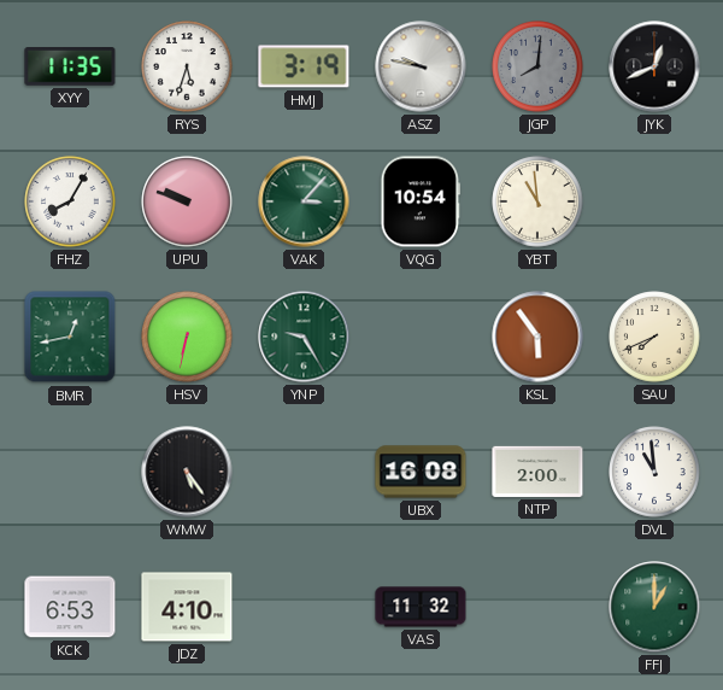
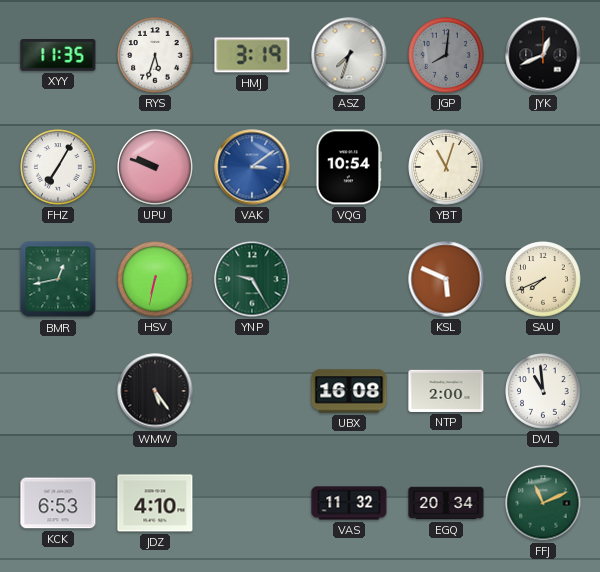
ASZ: 9:47 -> 7:33 (349, 55)
FHZ: 8:05 -> 7:05 (58, 167)
VAK: 3:07 -> 3:09 (252, 167)
VAK dial: green -> blue (252, 167)
YBT: 10:59 -> 11:03 (446, 167)
KSL: 5:54 -> 5:49 (446, 279)
EGQ: none -> 20:34 (446, 503)
FFJ: 1:00 -> 11:11 (543, 503)
